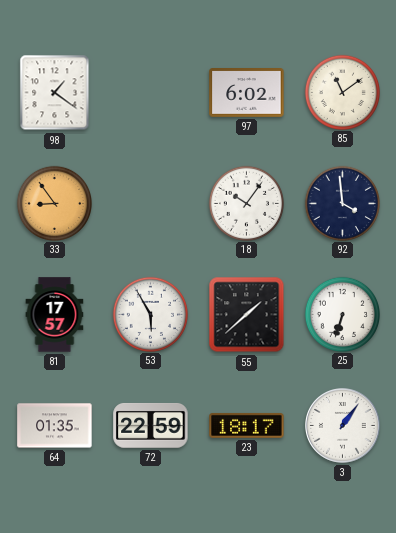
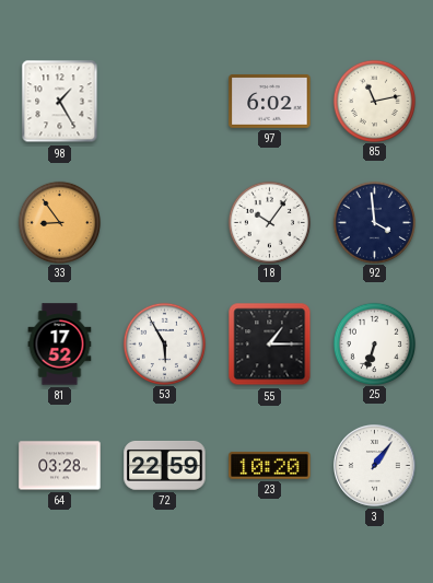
98: 1:21 -> 1:25 (60, 102)
85: 11:09 -> 11:13 (374, 101)
81: 17:57 -> 17:52 (60, 345)
55: 1:38 -> 1:15 (270, 345)
64: 01:35 -> 03:28 (60, 466)
23: 18:17 -> 10:20 (270, 465)
